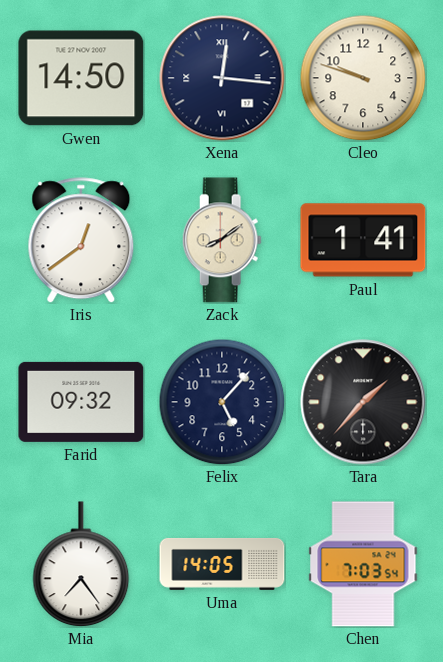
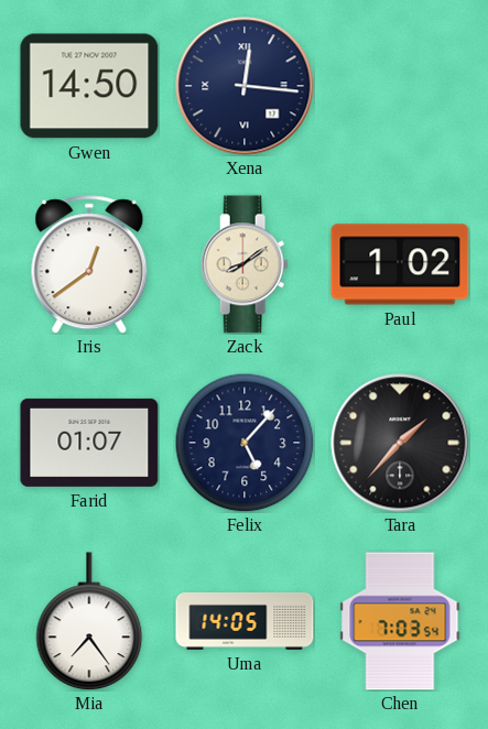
Cleo: 9:48 -> none (363, 78)
Paul: 1:41 -> 1:02 (400, 264)
Farid: 09:32 -> 01:07 (89, 443)
